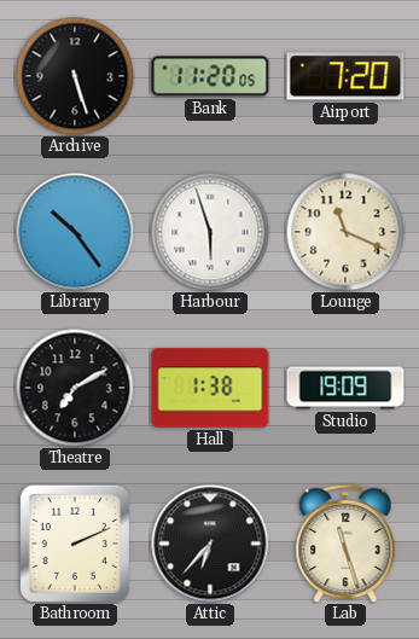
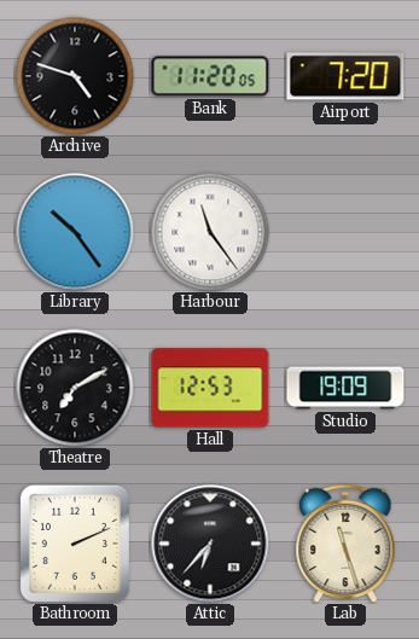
Archive: 5:27 -> 4:48 (75, 76)
Harbour: 5:57 -> 11:24 (210, 232)
Lounge: 11:19 -> none (345, 232)
Hall: 1:38 -> 12:53 (210, 388)
